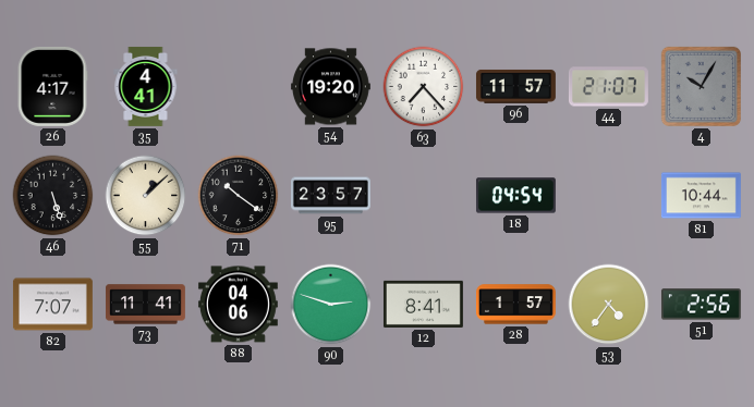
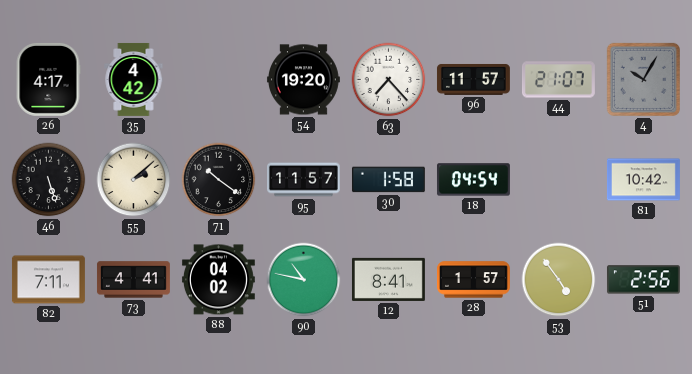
35: 4:41 -> 4:42 (134, 79)
55: 1:08 -> 2:08 (134, 180)
95: 23:57 -> 11:57 (304, 180)
30: none -> 1:58 (388, 180)
81: 10:44 -> 10:42 (643, 180)
82: 7:07 -> 7:11 (48, 280)
73: 11:41 -> 4:41 (133, 280)
88: 04:06 -> 04:02 (218, 280)
90: 2:48 -> 10:47 (304, 280)
53: 4:36 -> 4:54 (559, 280)
